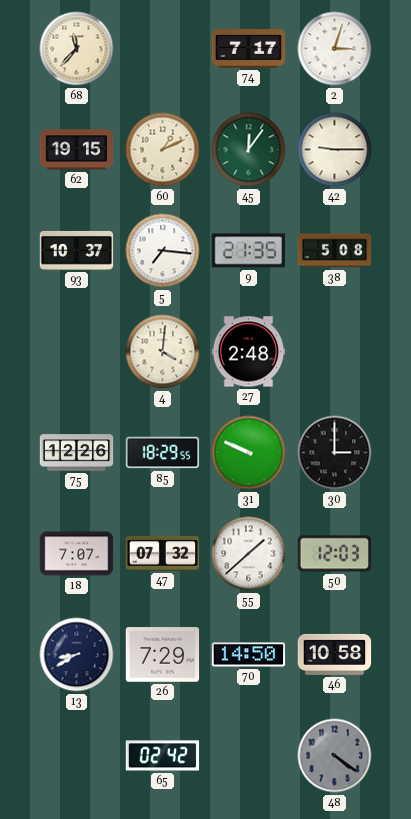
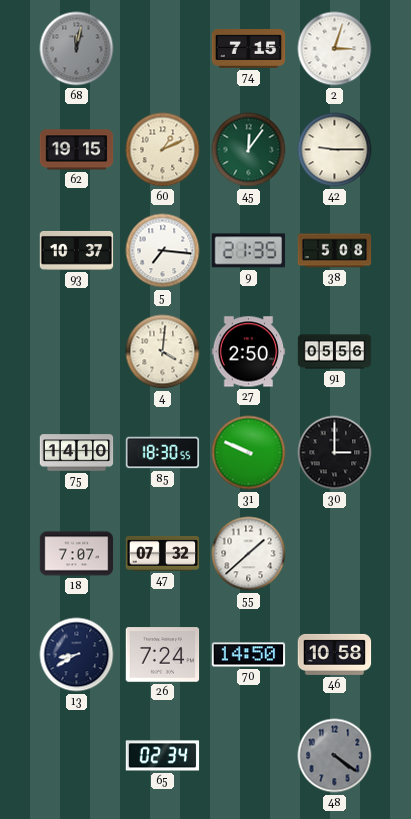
68: 11:37 -> 12:02 (77, 49)
68 dial: cream -> grey (77, 49)
74: 7:17 -> 7:15 (249, 49)
27: 2:48 -> 2:50 (249, 352)
91: none -> 05:56 (335, 352)
75: 12:26 -> 14:10 (77, 453)
85: 18:29 -> 18:30 (163, 453)
50: 12:03 -> none (335, 554)
26: 7:29 -> 7:24 (163, 655)
65: 02:42 -> 02:34 (163, 756)
